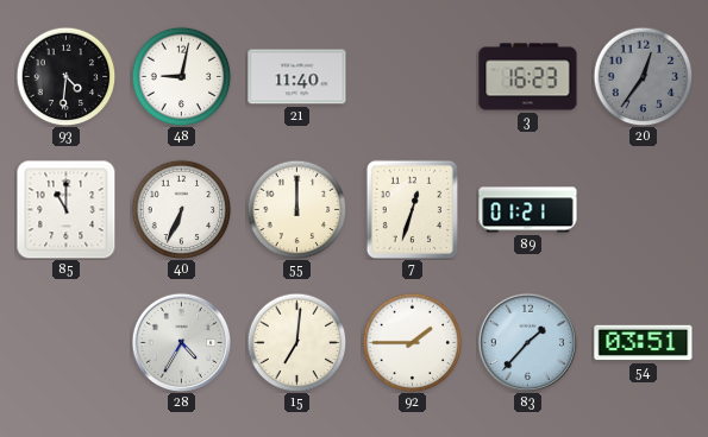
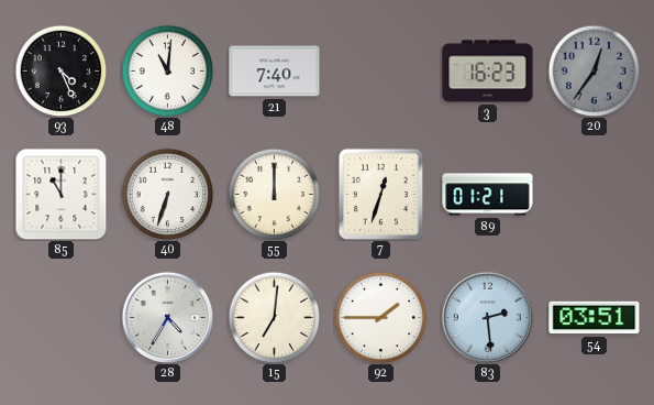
93: 4:31 -> 4:26 (60, 70)
48: 9:02 -> 11:01 (167, 70)
21: 11:40 -> 7:40 (275, 72)
40: 6:34 -> 6:33 (167, 194)
83: 1:37 -> 2:29 (487, 317)
